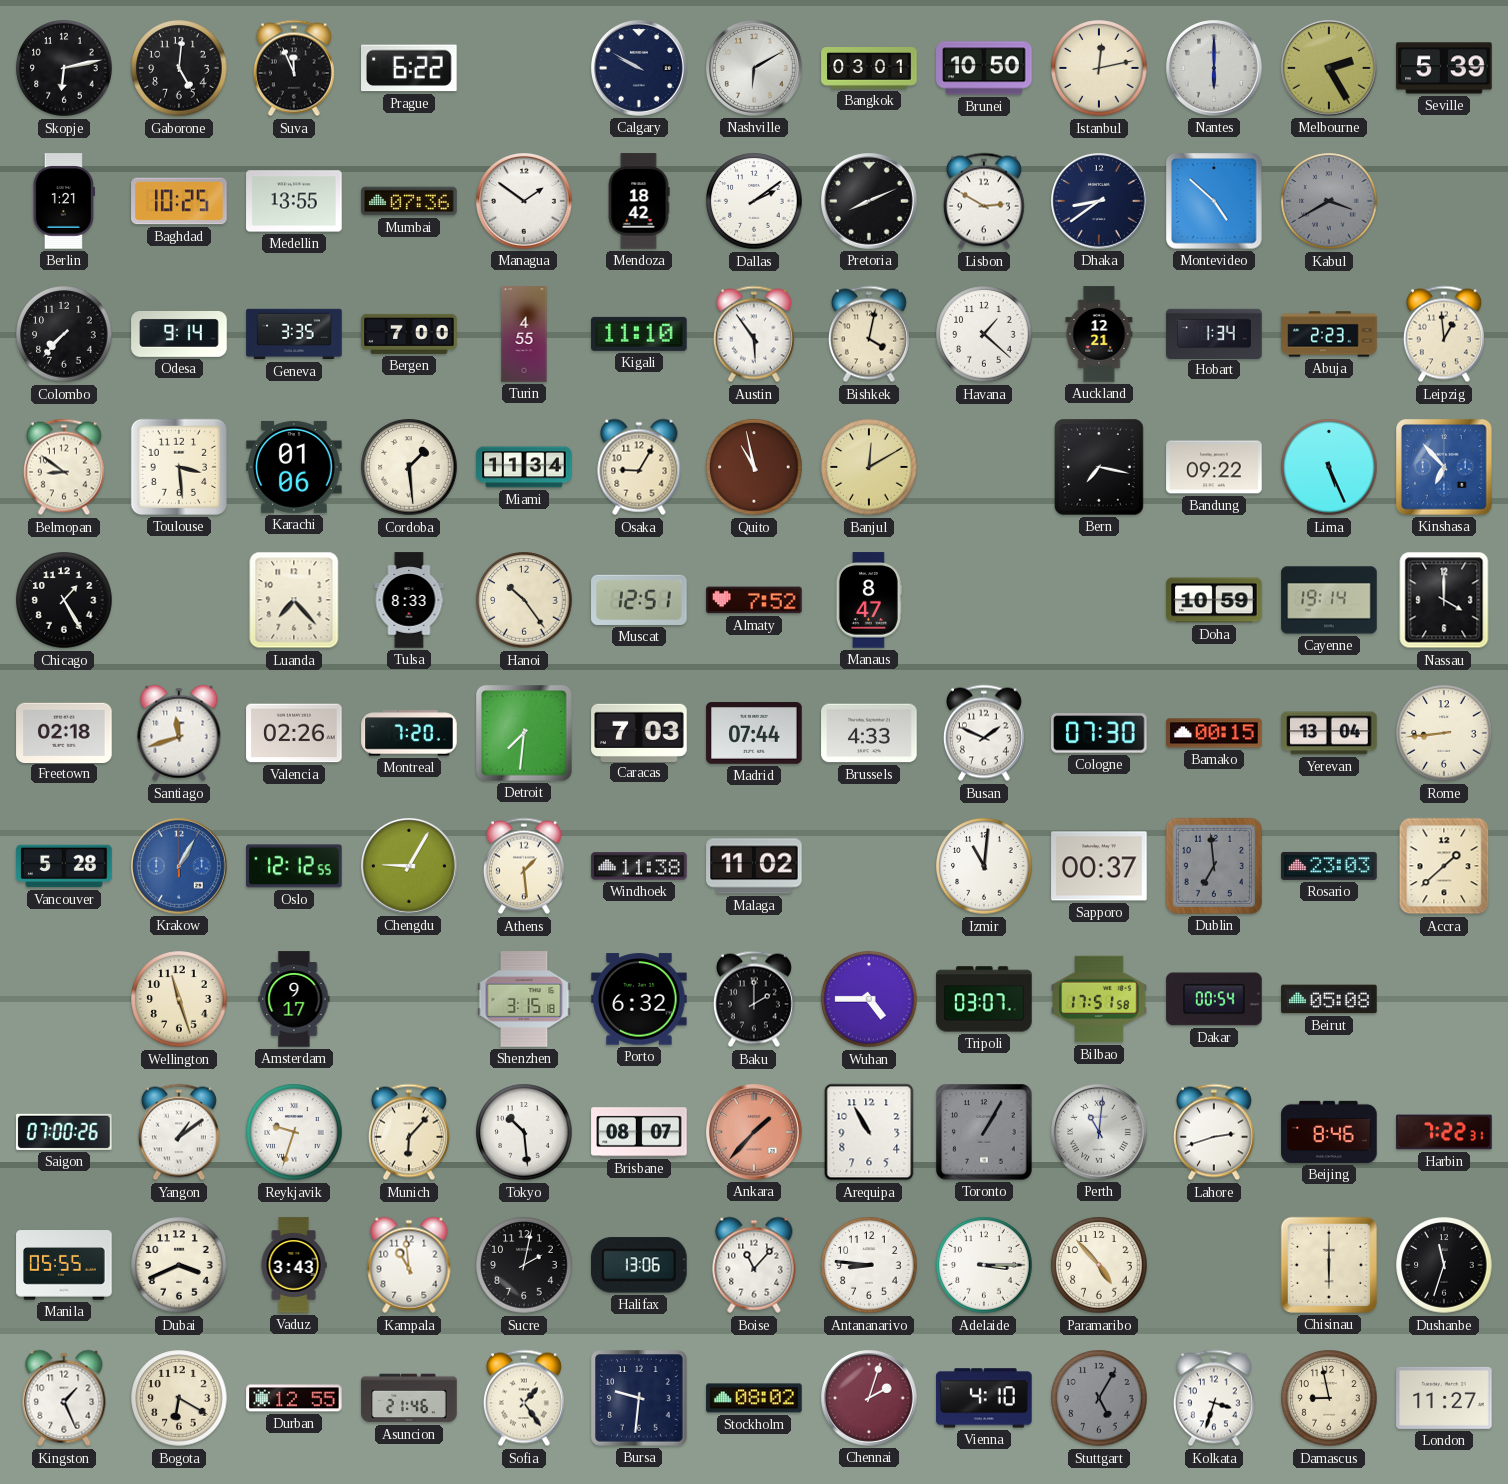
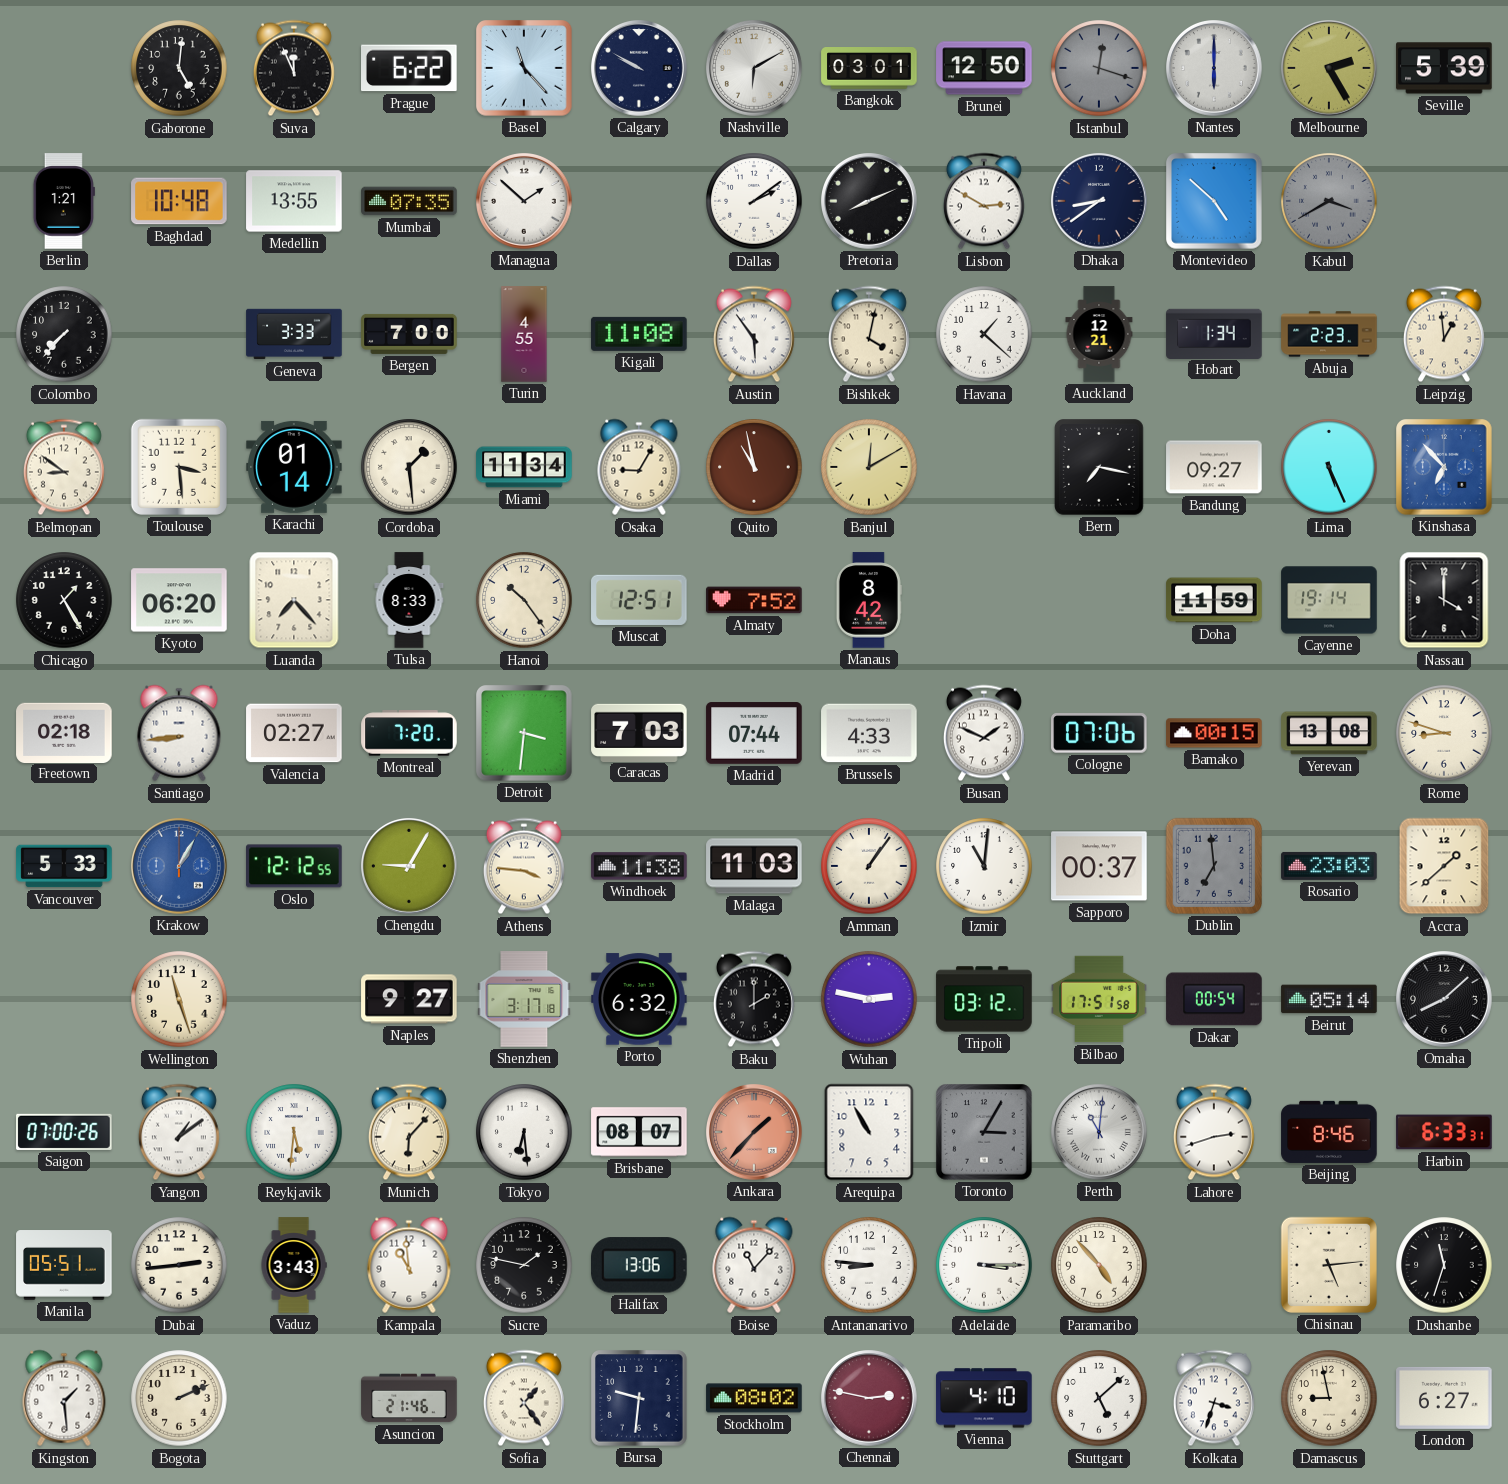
Skopje: 6:13 -> none (64, 68)
Basel: none -> 11:23 (524, 68)
Brunei: 10:50 -> 12:50 (984, 68)
Istanbul: 12:13 -> 12:18 (1099, 68)
Istanbul dial: cream -> grey (1099, 68)
Baghdad: 10:25 -> 10:48 (179, 201)
Mumbai: 07:36 -> 07:35 (409, 201)
Managua: 1:51 -> 1:52 (525, 202)
Mendoza: 18:42 -> none (639, 201)
Odesa: 9:14 -> none (179, 335)
Geneva: 3:35 -> 3:33 (294, 334)
Kigali: 11:10 -> 11:08 (639, 334)
Karachi: 01:06 -> 01:14 (294, 467)
Bandung: 09:22 -> 09:27 (1214, 467)
Kyoto: none -> 06:20 (179, 600)
Manaus: 8:47 -> 8:42 (869, 600)
Doha: 10:59 -> 11:59 (1214, 600)
Santiago: 11:42 -> 8:44 (179, 733)
Valencia: 02:26 -> 02:27 (294, 733)
Detroit: 7:31 -> 3:31 (524, 733)
Cologne: 07:30 -> 07:06 (1099, 733)
Yerevan: 13:04 -> 13:08 (1329, 733)
Rome: 8:44 -> 8:48 (1444, 733)
Vancouver: 5:28 -> 5:33 (64, 866)
Athens: 1:29 -> 3:46 (524, 866)
Malaga: 11:02 -> 11:03 (754, 866)
Amman: none -> 1:06 (869, 866)
Amsterdam: 9:17 -> none (294, 999)
Naples: none -> 9:27 (409, 999)
Shenzhen: 3:15 -> 3:17 (524, 999)
Wuhan: 4:45 -> 2:47 (869, 999)
Tripoli: 03:07 -> 03:12 (984, 999)
Beirut: 05:08 -> 05:14 (1329, 999)
Omaha: none -> 8:08 (1445, 1000)
Reykjavik: 9:33 -> 5:31 (294, 1132)
Tokyo: 10:29 -> 6:29 (524, 1132)
Toronto: 1:05 -> 3:05 (984, 1132)
Harbin: 7:22 -> 6:33 (1444, 1132)
Manila: 05:55 -> 05:51 (64, 1265)
Dubai: 3:41 -> 2:44 (179, 1265)
Sucre: 2:02 -> 1:47 (524, 1265)
Chisinau: 6:00 -> 5:14 (1329, 1265)
Kingston: 1:26 -> 1:29 (64, 1398)
Bogota: 6:20 -> 2:11 (179, 1398)
Durban: 12:55 -> none (294, 1398)
Chennai: 2:03 -> 2:47 (870, 1399)
Stuttgart: 5:05 -> 5:08 (1099, 1398)
Stuttgart dial: grey -> white (1099, 1398)
London: 11:27 -> 6:27 (1444, 1398)
